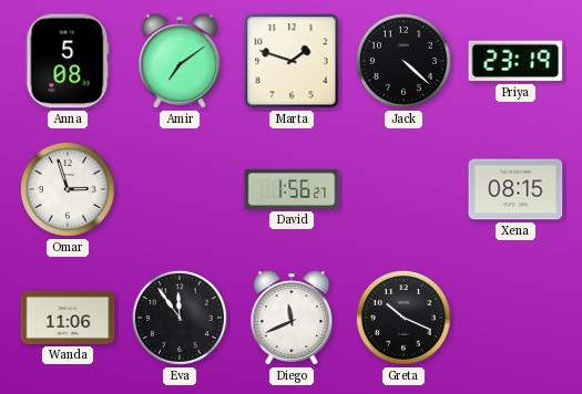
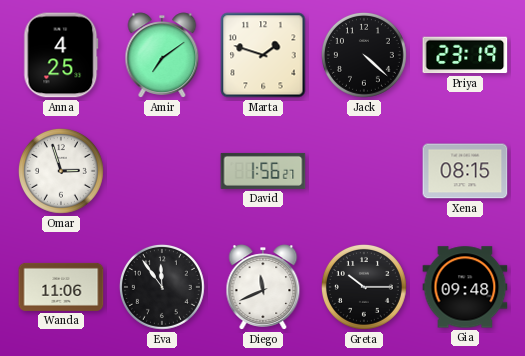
Anna: 5:08 -> 4:25 (61, 55)
Greta: 10:19 -> 10:15 (364, 287)
Gia: none -> 09:48 (465, 287)
